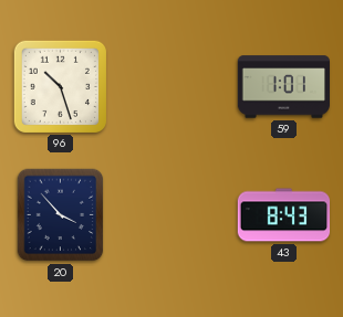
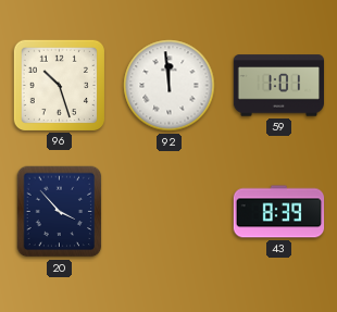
92: none -> 11:59 (170, 86)
43: 8:43 -> 8:39 (279, 212)
